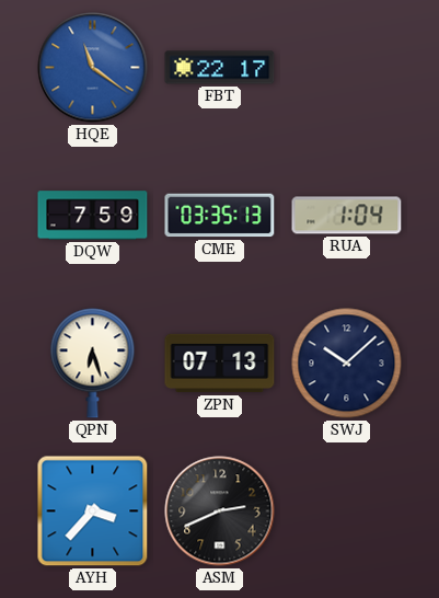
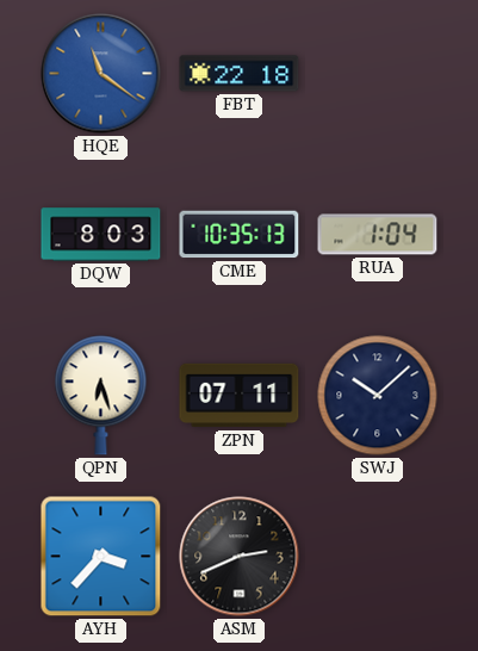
FBT: 22:17 -> 22:18 (240, 74)
DQW: 7:59 -> 8:03 (101, 235)
CME: 03:35 -> 10:35 (240, 235)
ZPN: 07:13 -> 07:11 (240, 396)
